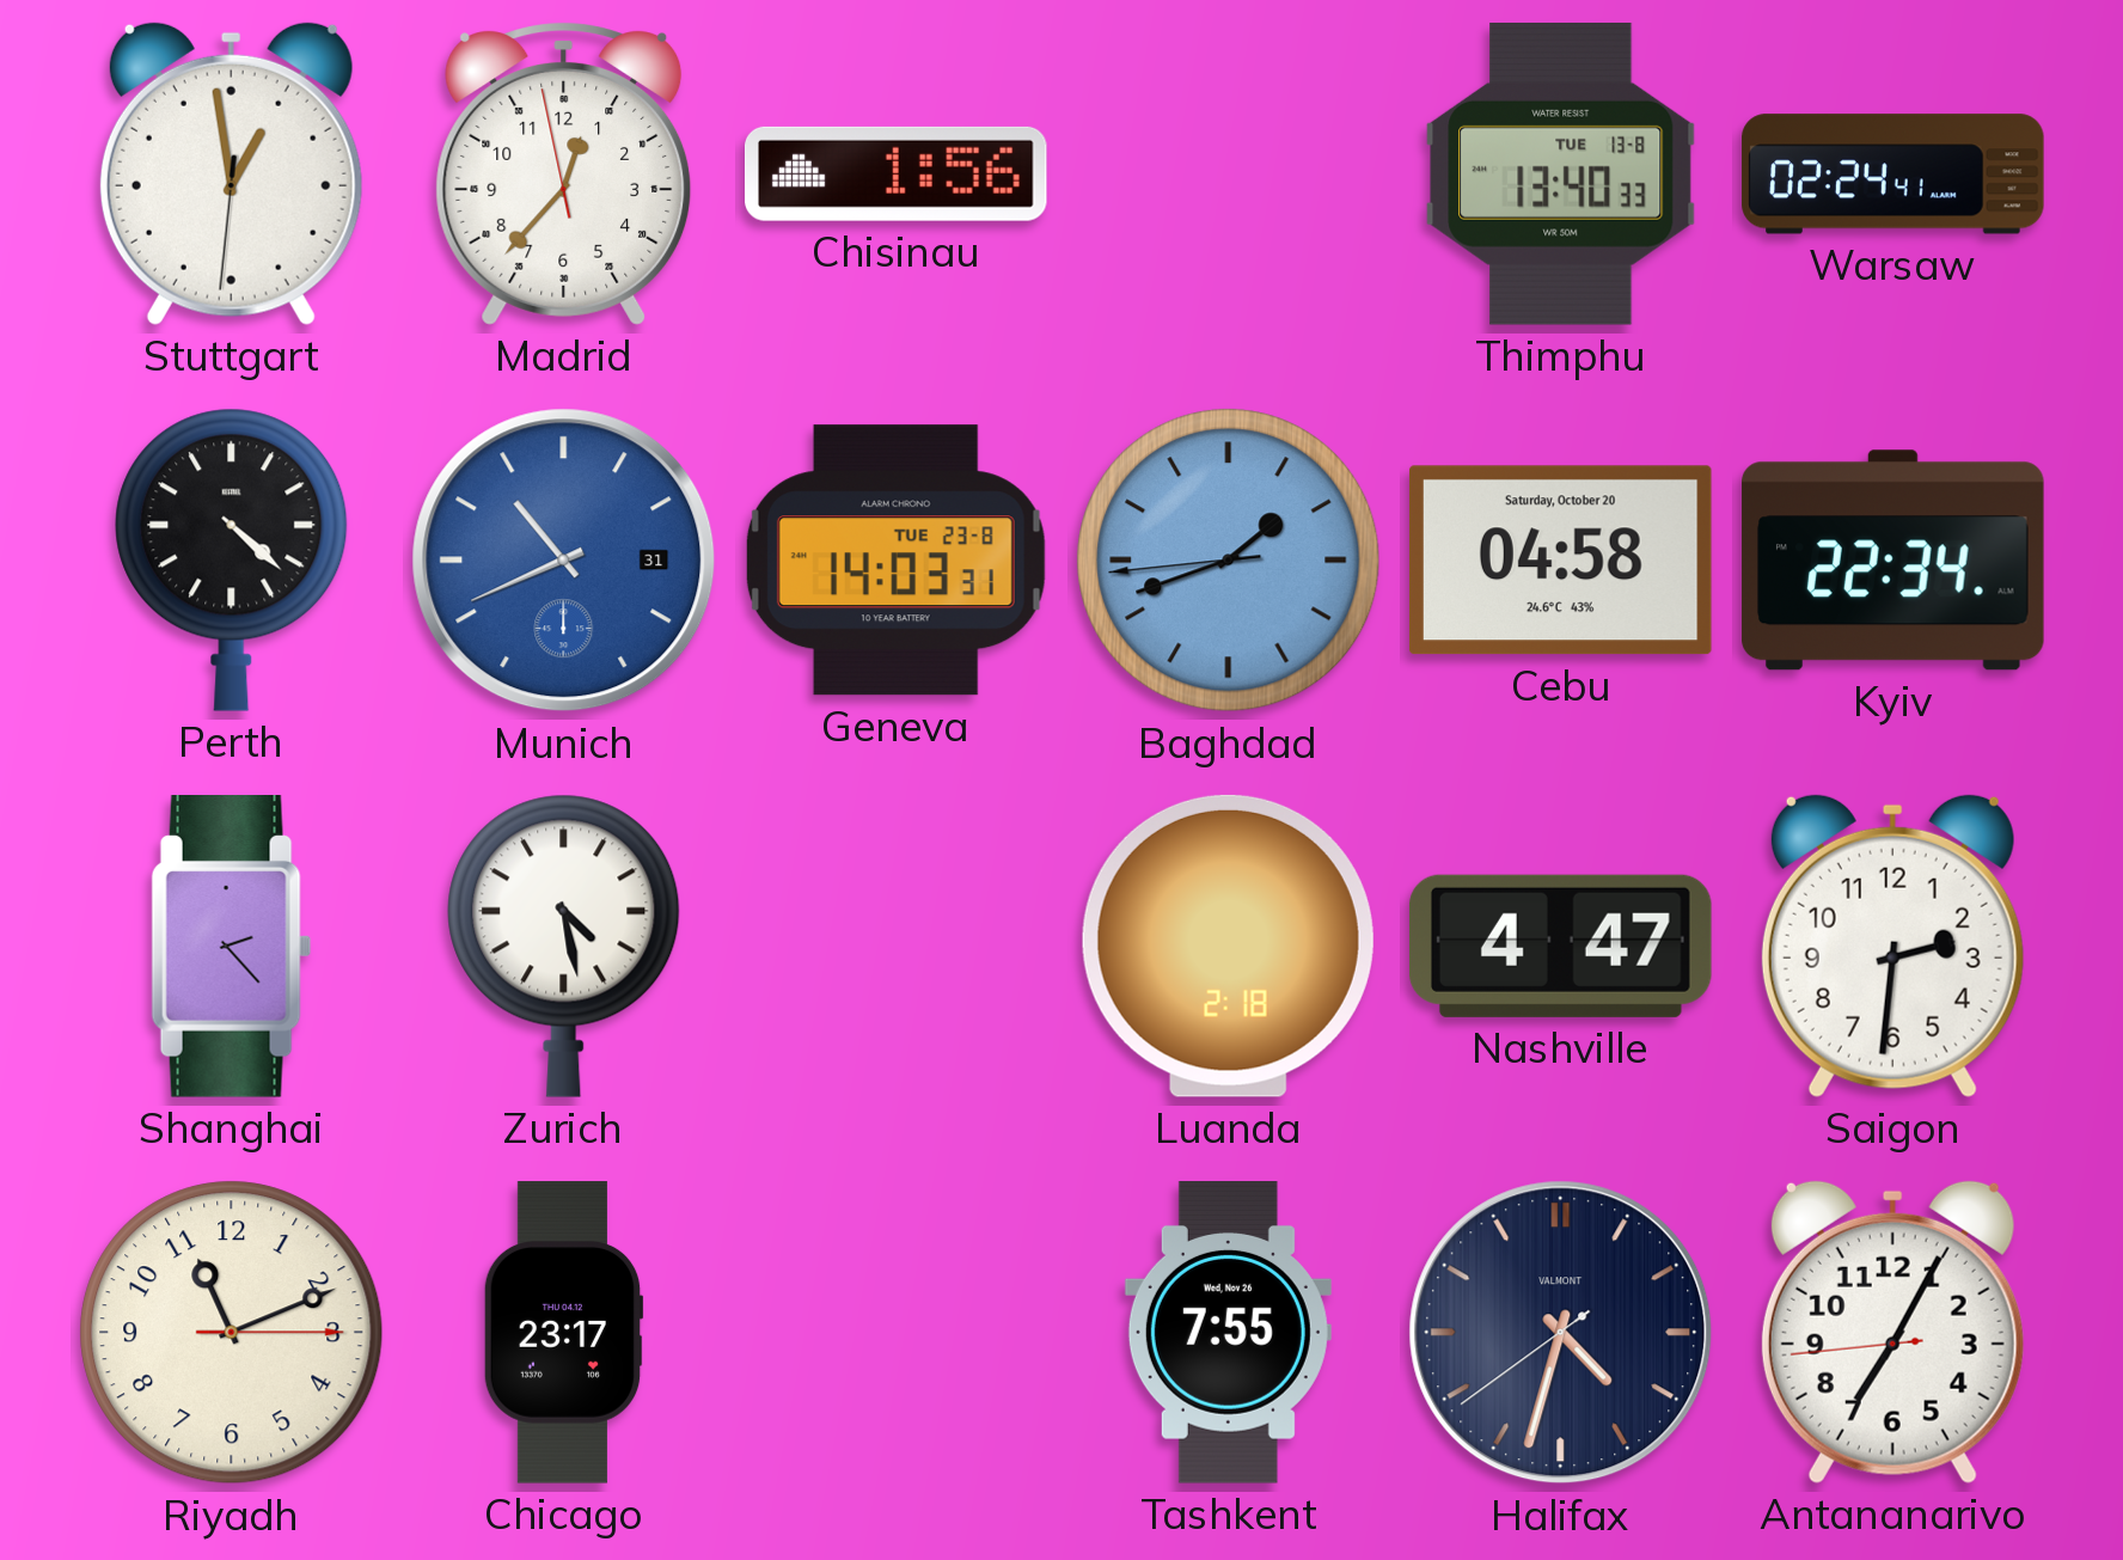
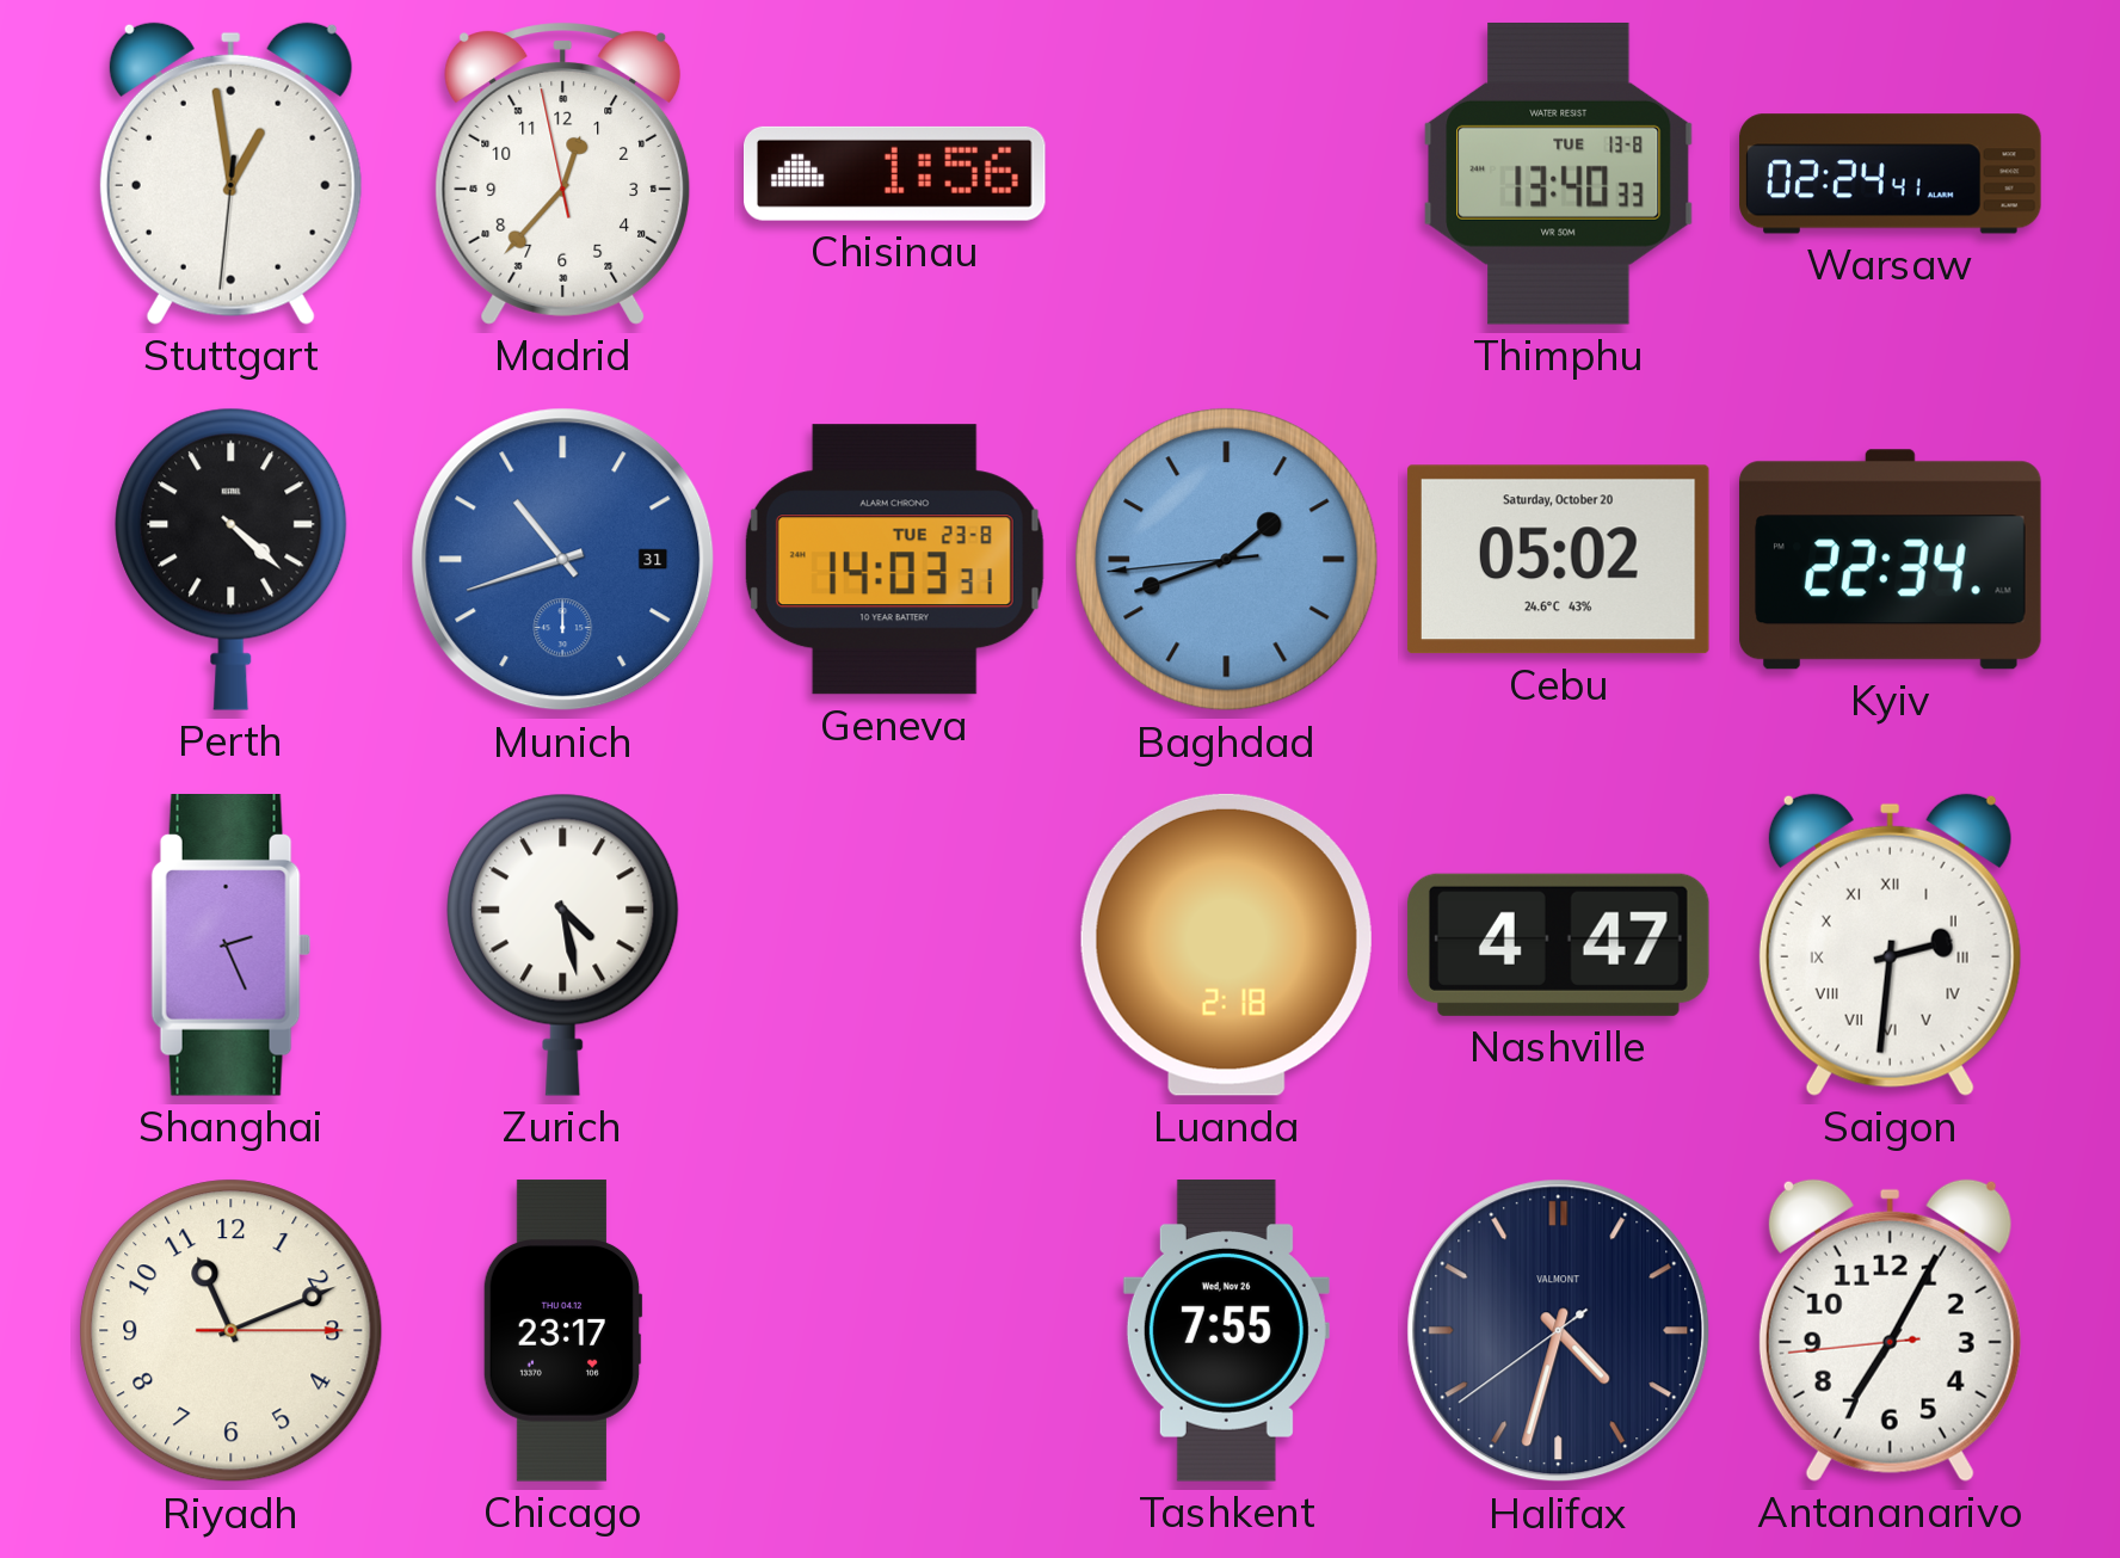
Munich: 10:41 -> 10:42 (563, 560)
Cebu: 04:58 -> 05:02 (1558, 560)
Shanghai: 2:23 -> 2:26 (232, 946)
Saigon numerals: Arabic -> Roman (1890, 944)
